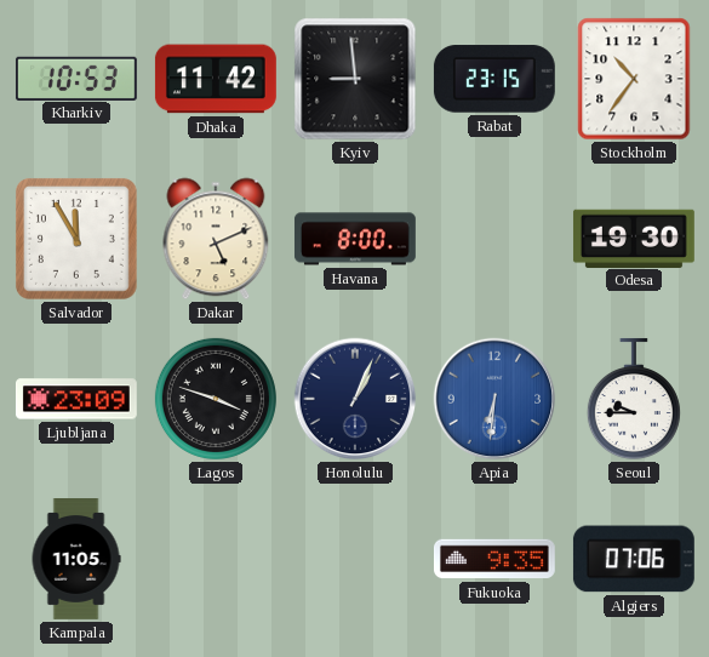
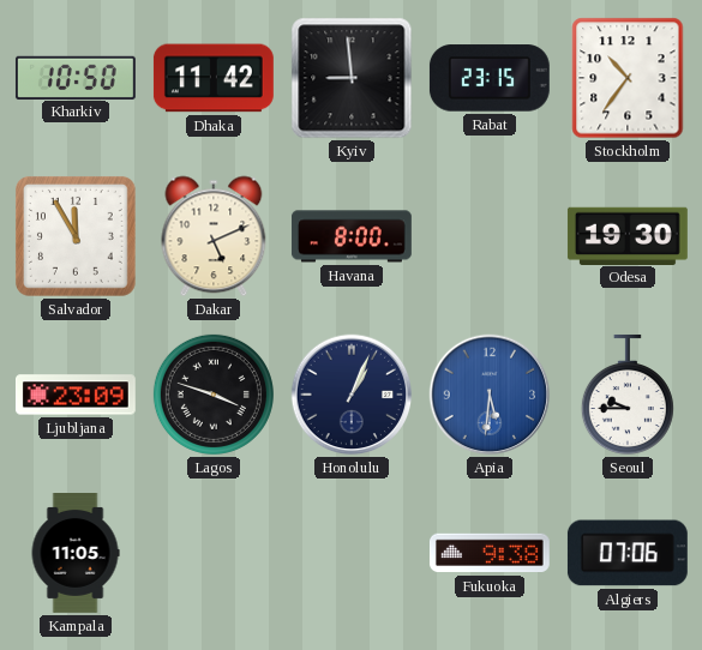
Kharkiv: 10:53 -> 10:50 (76, 77)
Apia: 6:31 -> 5:31 (490, 395)
Fukuoka: 9:35 -> 9:38 (490, 553)
